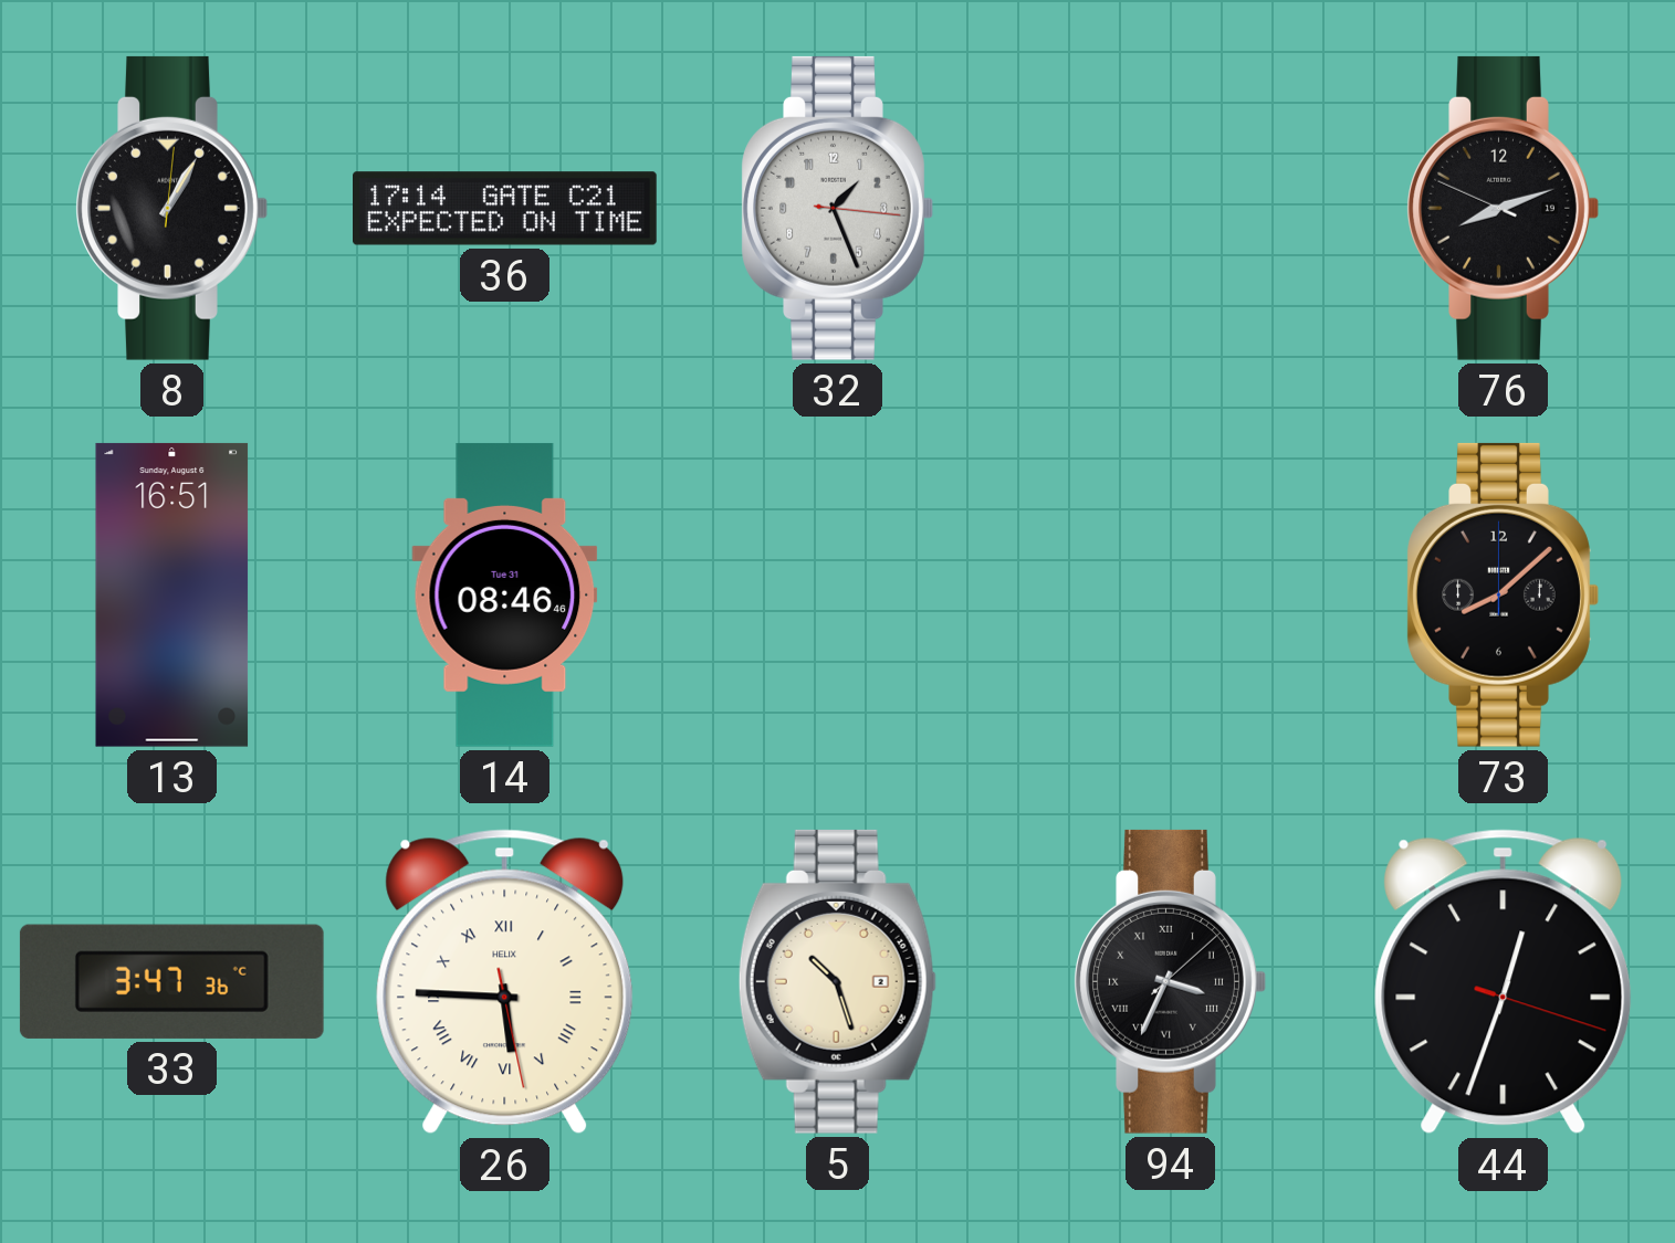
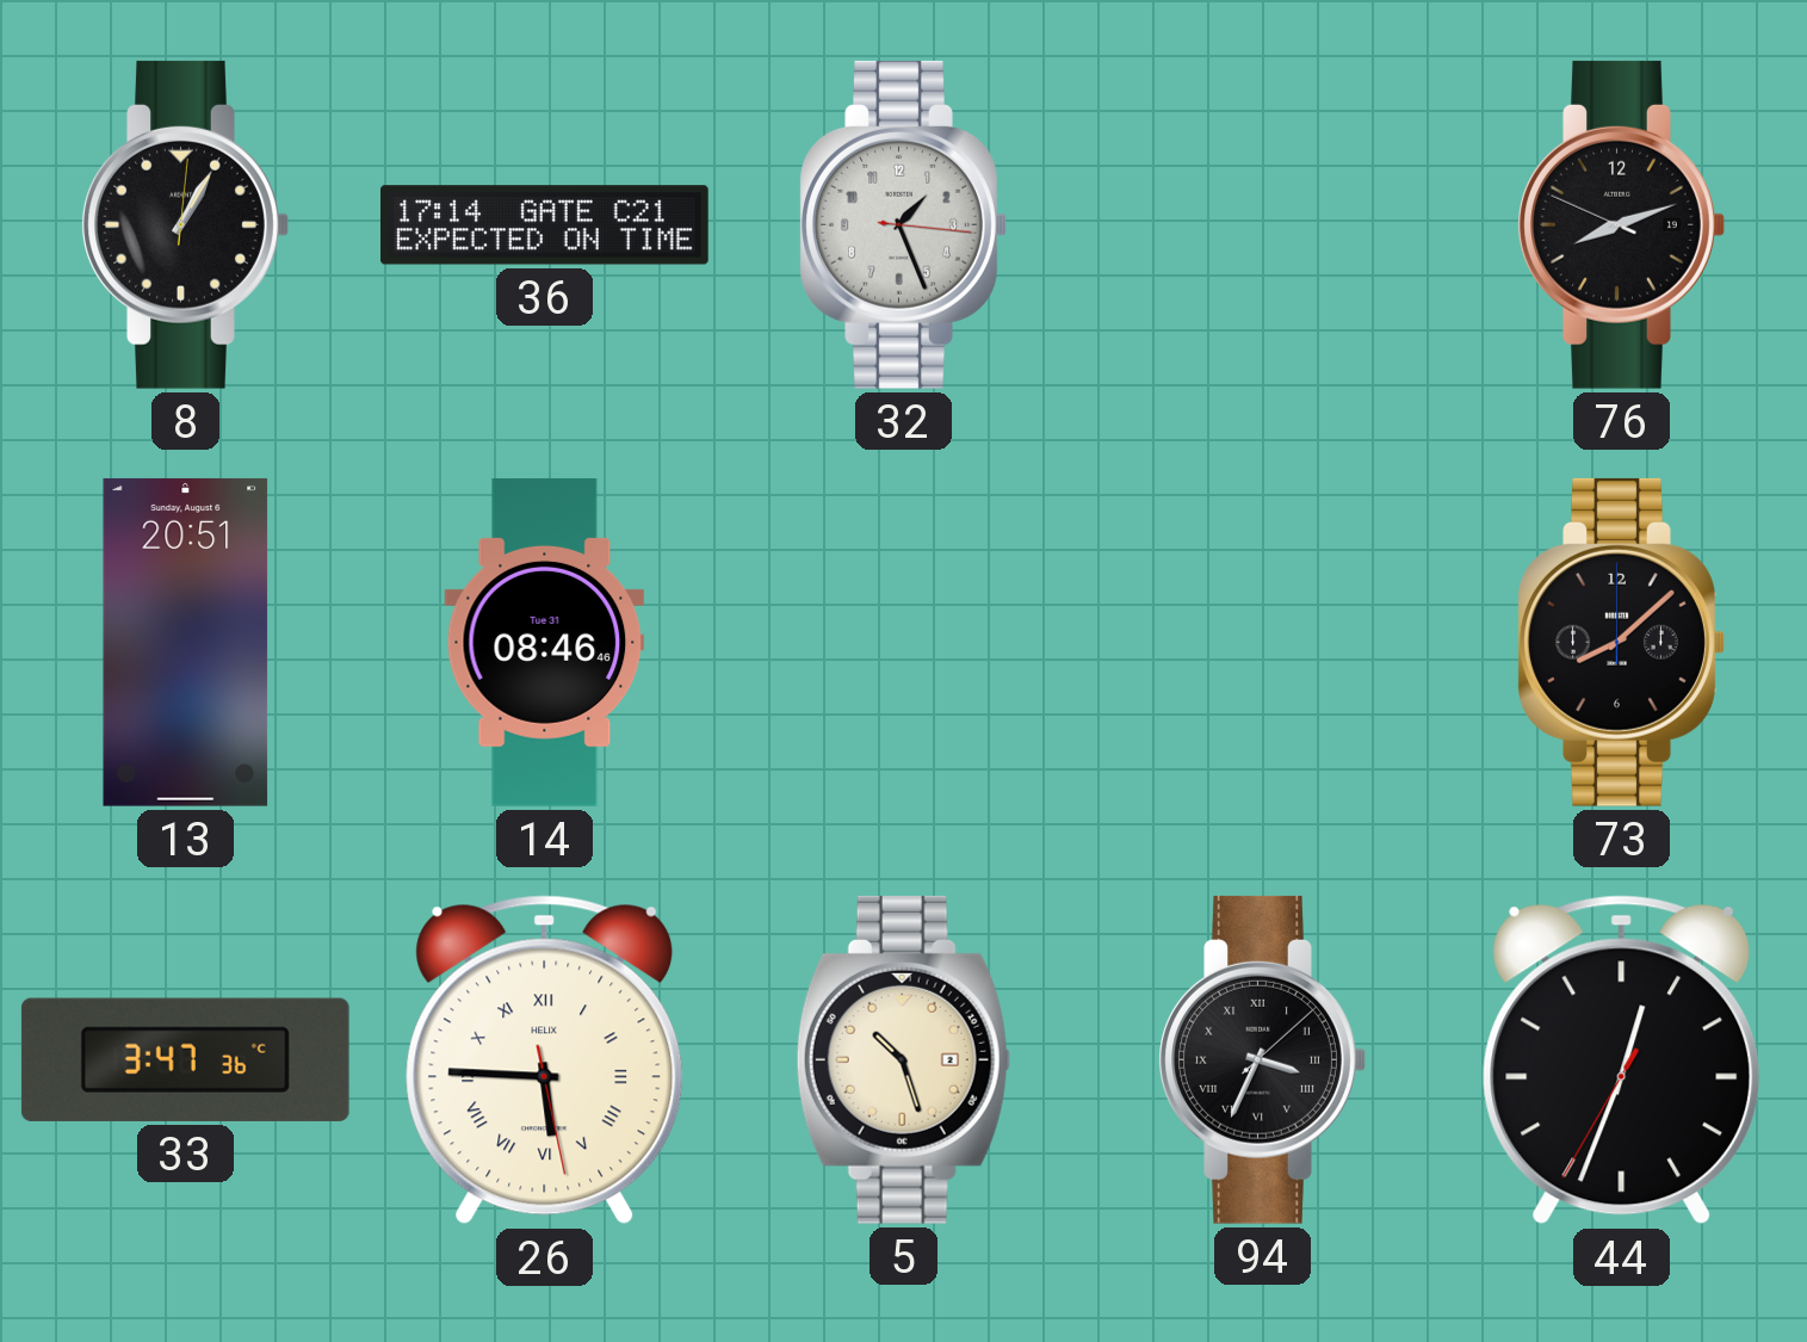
13: 16:51 -> 20:51 (186, 642)
44: 12:33:18 -> 12:33:35 (1622, 1060)
